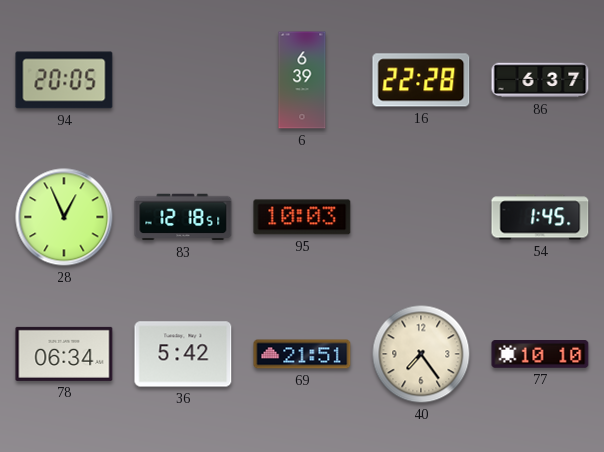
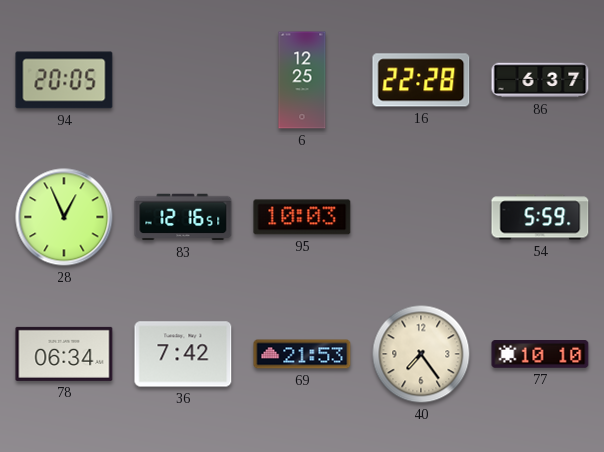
6: 6:39 -> 12:25 (302, 80)
83: 12:18 -> 12:16 (183, 217)
54: 1:45 -> 5:59 (540, 217)
36: 5:42 -> 7:42 (183, 354)
69: 21:51 -> 21:53 (302, 354)
